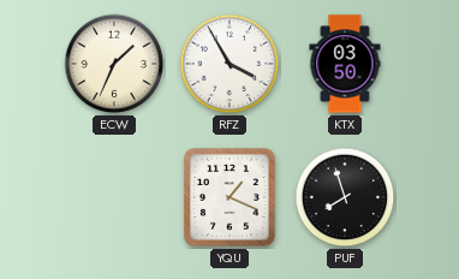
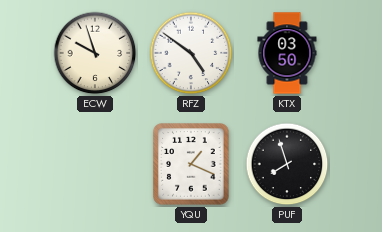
ECW: 1:34 -> 9:57 (95, 53)
RFZ: 3:55 -> 4:51 (191, 53)
